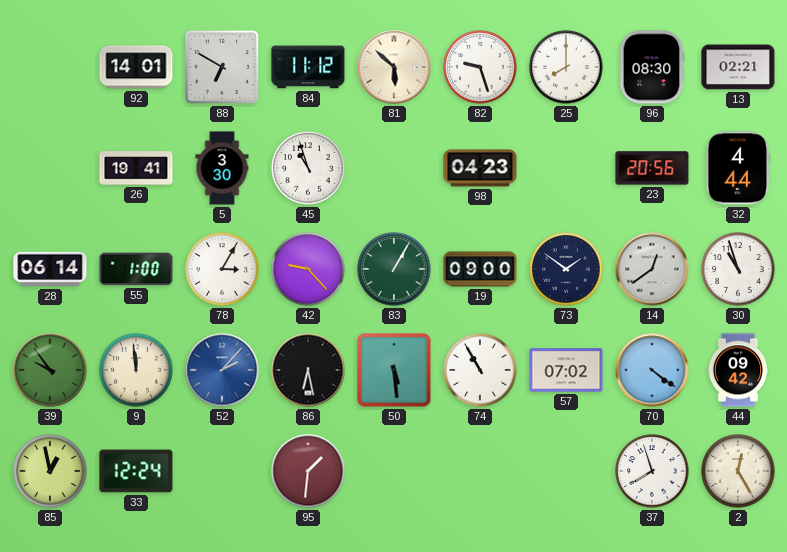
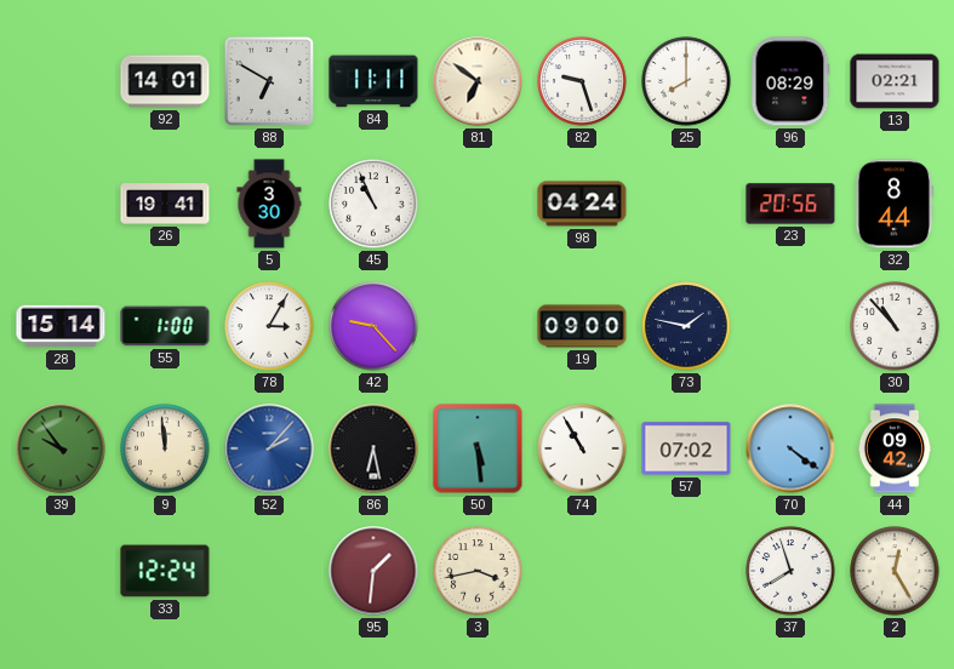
84: 11:12 -> 11:11 (373, 81)
81: 5:52 -> 6:51 (478, 81)
96: 08:30 -> 08:29 (790, 81)
45: 10:57 -> 10:56 (373, 204)
98: 04:23 -> 04:24 (582, 204)
32: 4:44 -> 8:44 (895, 204)
28: 06:14 -> 15:14 (61, 326)
83: 1:05 -> none (394, 269)
73: 1:51 -> 1:47 (686, 326)
14: 12:39 -> none (652, 269)
30: 10:57 -> 10:53 (895, 326)
85: 12:58 -> none (50, 471)
3: none -> 3:43 (478, 571)
